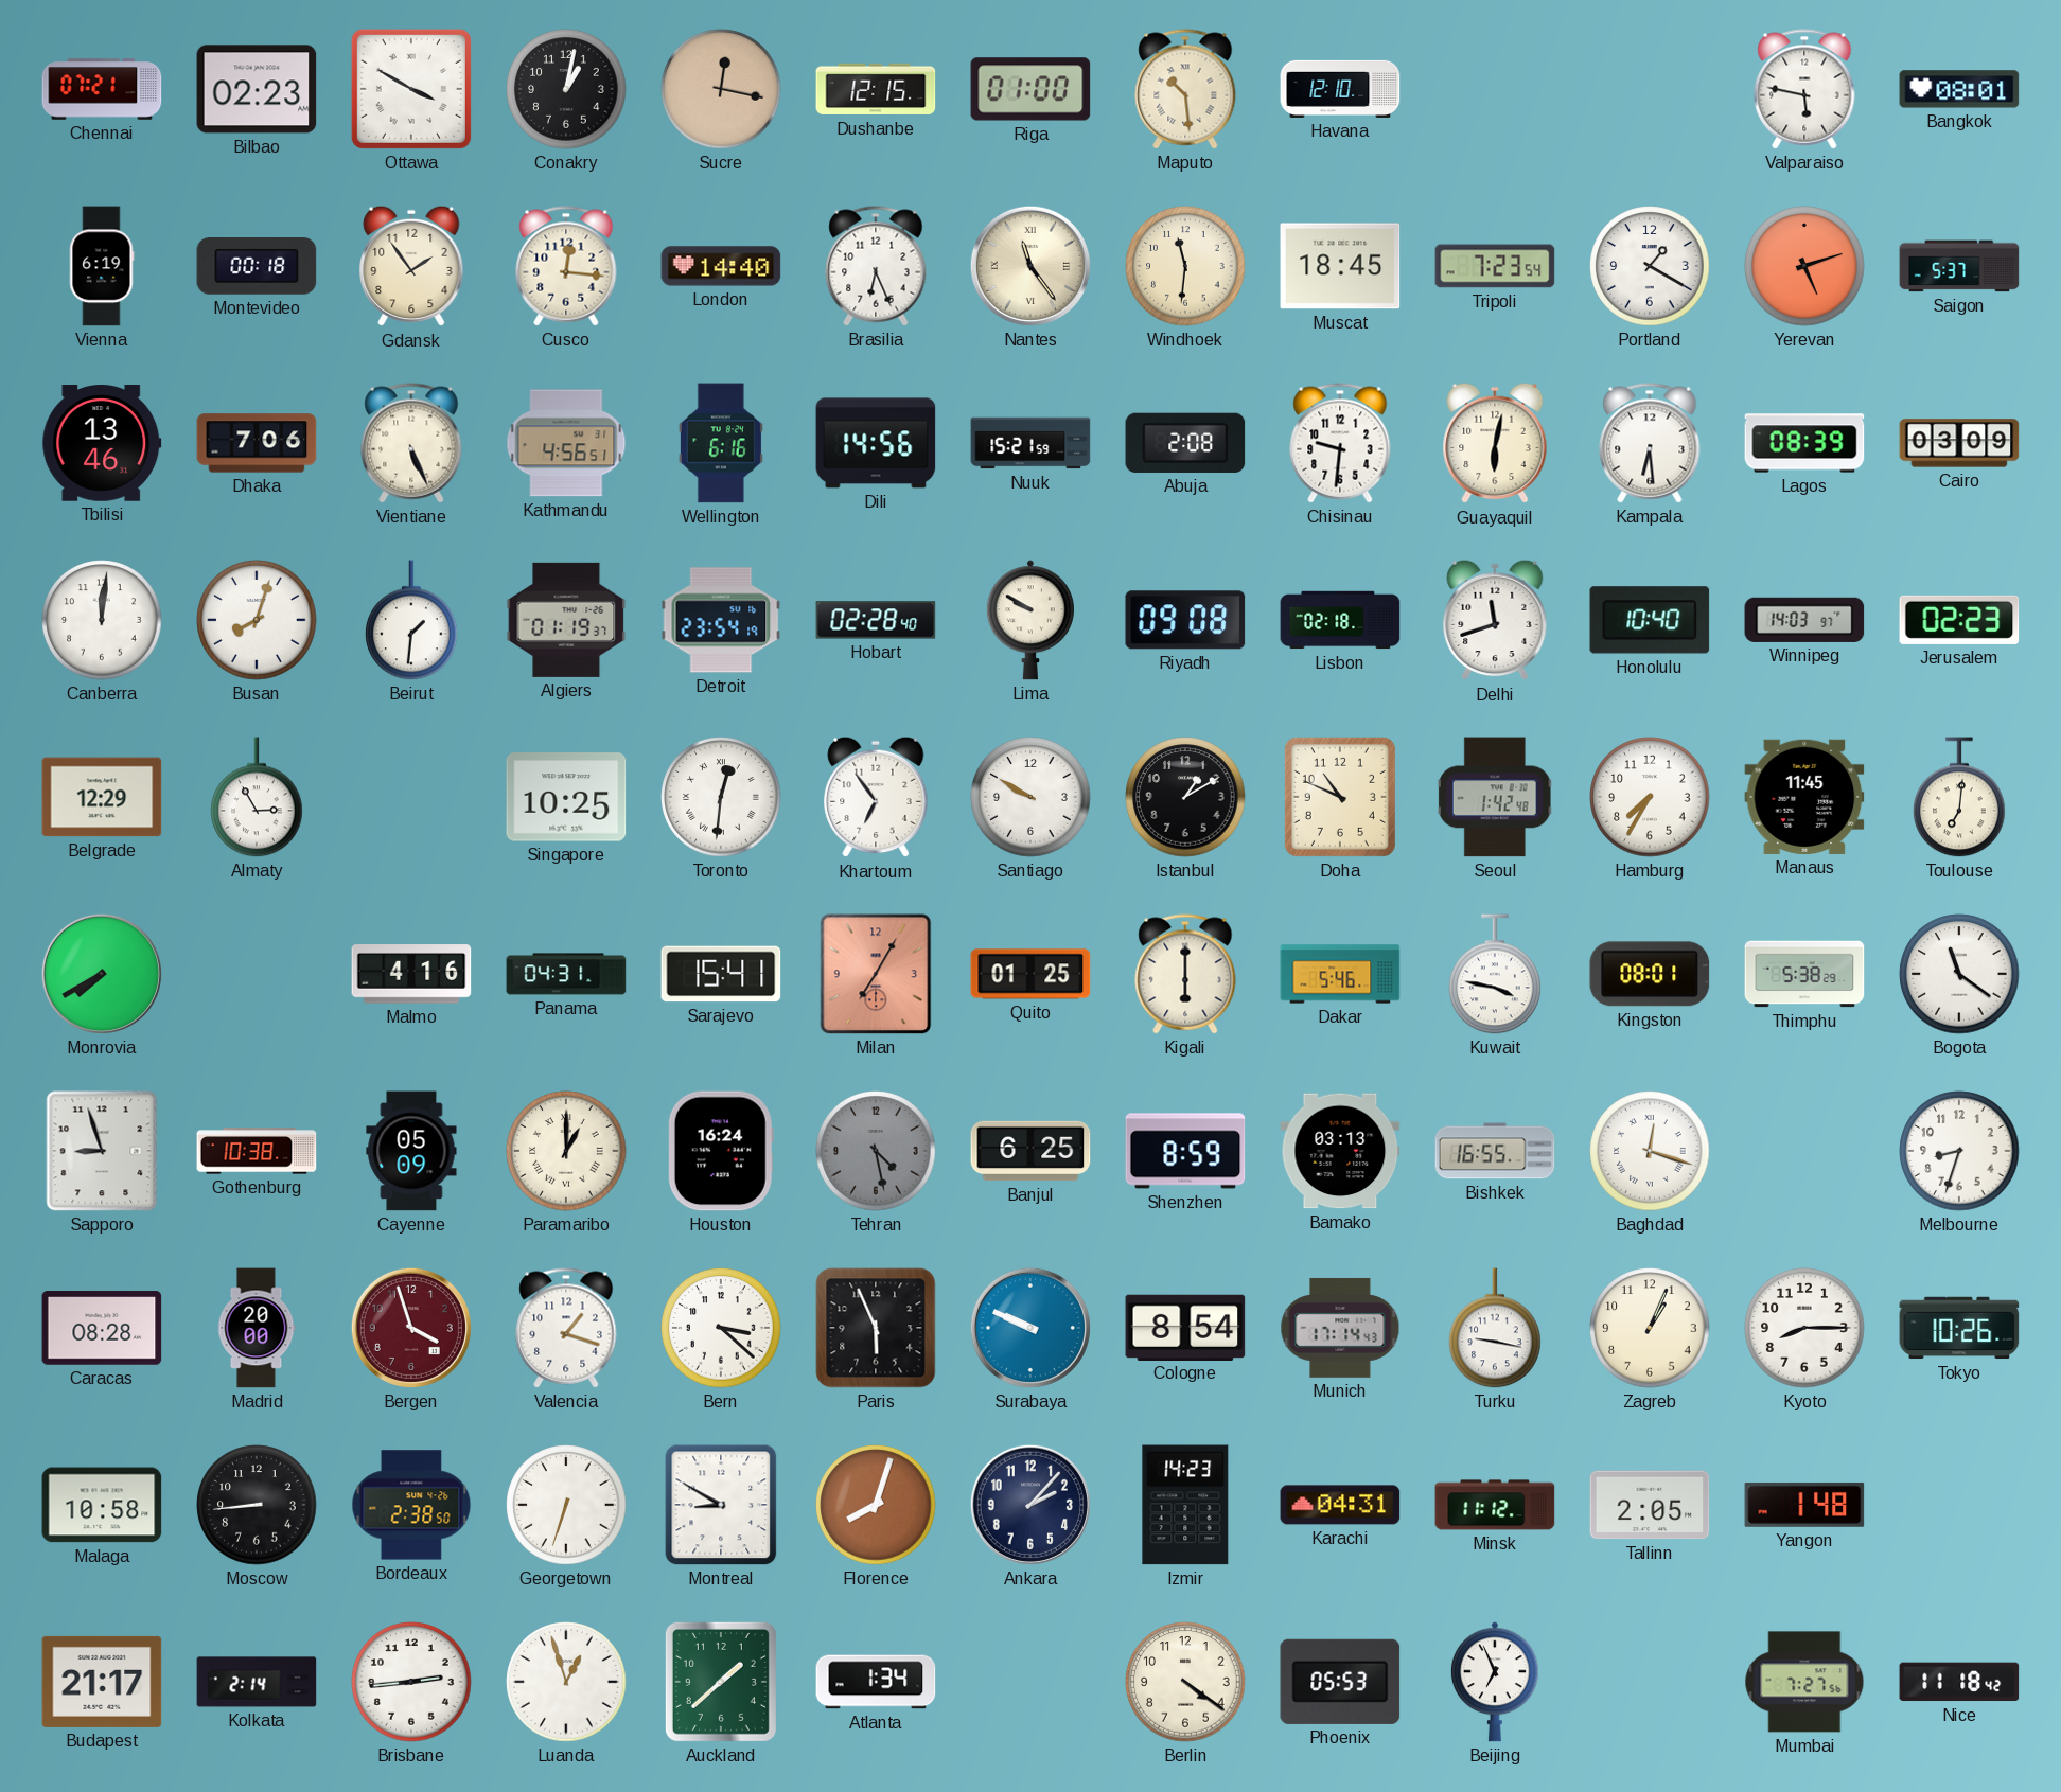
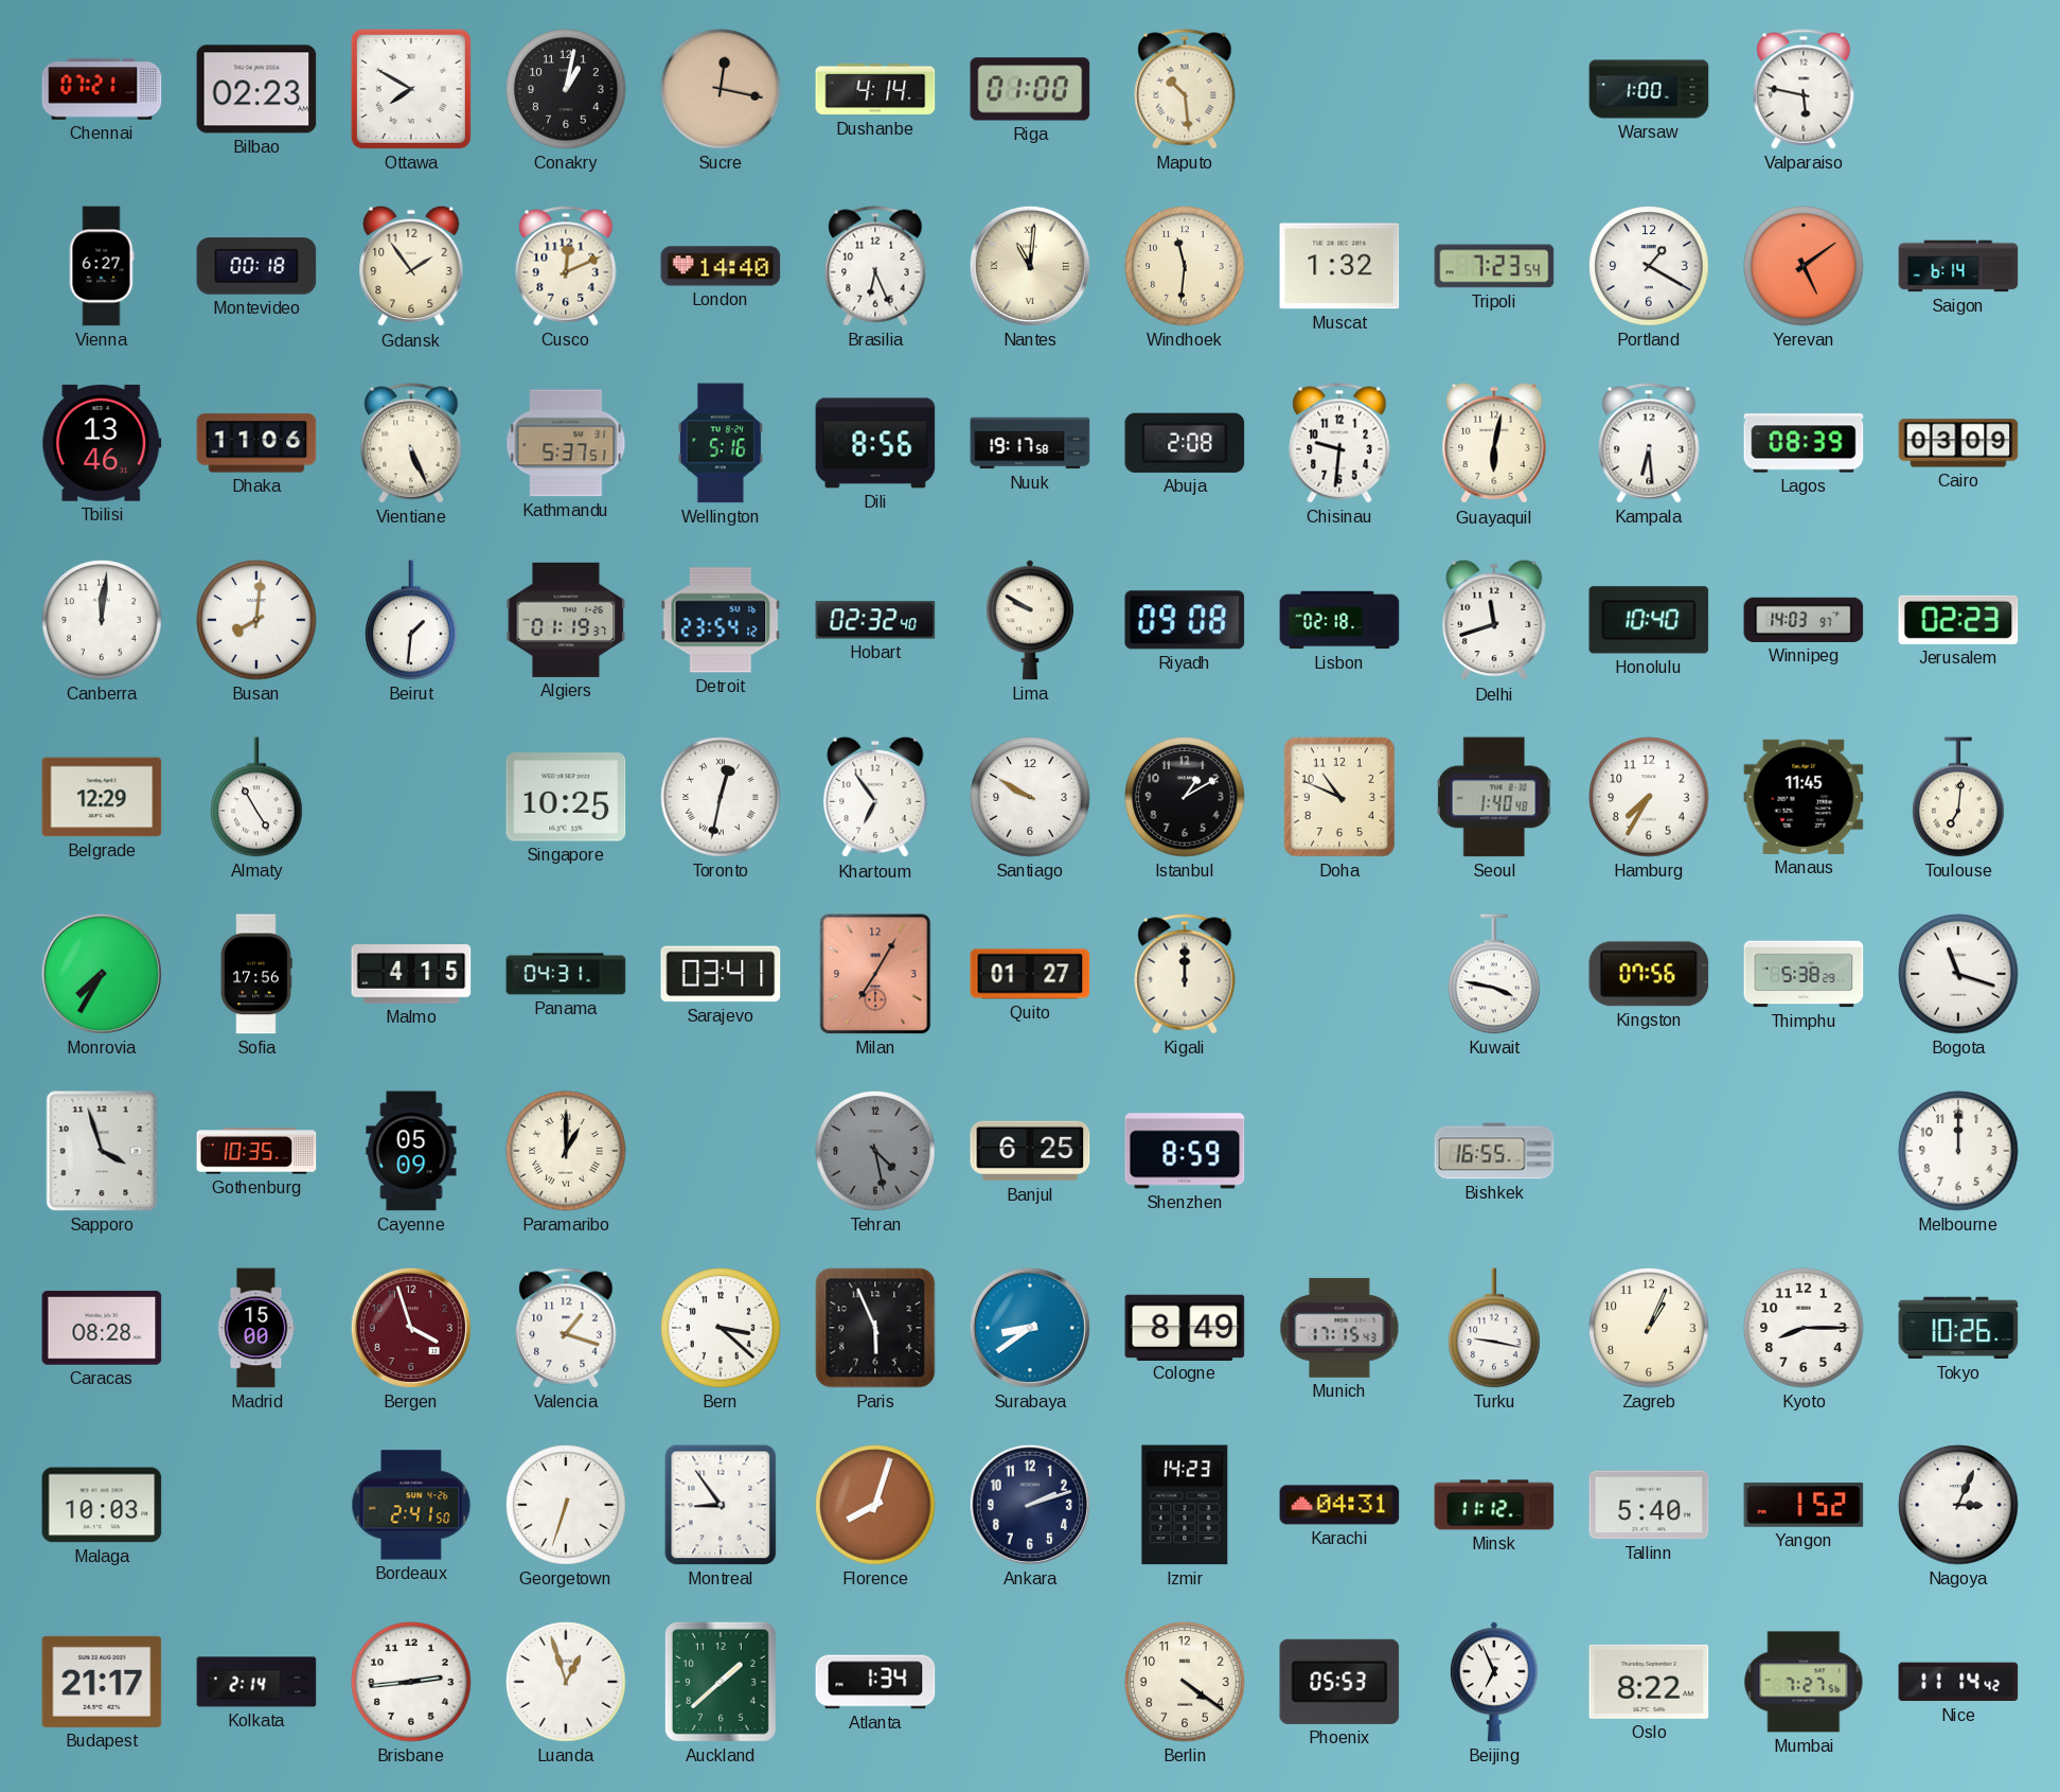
Ottawa: 3:50 -> 7:50 (411, 89)
Dushanbe: 12:15 -> 4:14 (875, 89)
Havana: 12:10 -> none (1340, 89)
Warsaw: none -> 1:00 (1649, 89)
Bangkok: 08:01 -> none (1959, 89)
Vienna: 6:19 -> 6:27 (102, 266)
Cusco: 12:16 -> 12:11 (566, 266)
Nantes: 11:24 -> 11:01 (1030, 266)
Muscat: 18:45 -> 1:32 (1339, 266)
Yerevan: 5:12 -> 5:09 (1804, 266)
Saigon: 5:37 -> 6:14 (1958, 266)
Dhaka: 7:06 -> 11:06 (256, 443)
Kathmandu: 4:56 -> 5:37 (566, 443)
Wellington: 6:16 -> 5:16 (721, 443)
Dili: 14:56 -> 8:56 (875, 443)
Nuuk: 15:21 -> 19:17 (1030, 443)
Busan: 8:03 -> 8:01 (256, 620)
Detroit: 23:54:19 -> 23:54:12 (721, 620)
Hobart: 02:28 -> 02:32 (875, 620)
Almaty: 2:55 -> 4:55 (256, 797)
Toronto: 12:31 -> 12:32 (721, 797)
Seoul: 1:42 -> 1:40 (1494, 797)
Monrovia: 7:40 -> 7:35 (102, 974)
Sofia: none -> 17:56 (256, 974)
Malmo: 4:16 -> 4:15 (411, 974)
Sarajevo: 15:41 -> 03:41 (721, 974)
Quito: 01:25 -> 01:27 (1030, 974)
Kigali: 6:00 -> 12:00 (1185, 974)
Dakar: 5:46 -> none (1340, 974)
Kingston: 08:01 -> 07:56 (1649, 974)
Bogota: 11:21 -> 11:18 (1958, 974)
Sapporo: 8:57 -> 3:57 (102, 1151)
Gothenburg: 10:38 -> 10:35 (256, 1151)
Houston: 16:24 -> none (721, 1151)
Bamako: 03:13 -> none (1340, 1151)
Baghdad: 12:18 -> none (1650, 1151)
Melbourne: 8:33 -> 12:00 (1958, 1151)
Madrid: 20:00 -> 15:00 (256, 1328)
Surabaya: 9:49 -> 8:39 (1030, 1328)
Cologne: 8:54 -> 8:49 (1185, 1327)
Munich: 17:14 -> 17:15 (1339, 1328)
Malaga: 10:58 -> 10:03 (102, 1505)
Moscow: 8:44 -> none (257, 1505)
Bordeaux: 2:38 -> 2:41 (411, 1505)
Montreal: 8:50 -> 8:54 (721, 1505)
Ankara: 2:07 -> 2:12 (1030, 1505)
Tallinn: 2:05 -> 5:40 (1649, 1505)
Yangon: 1:48 -> 1:52 (1804, 1505)
Nagoya: none -> 3:04 (1958, 1505)
Oslo: none -> 8:22 (1649, 1682)
Nice: 11:18 -> 11:14 (1958, 1682)
